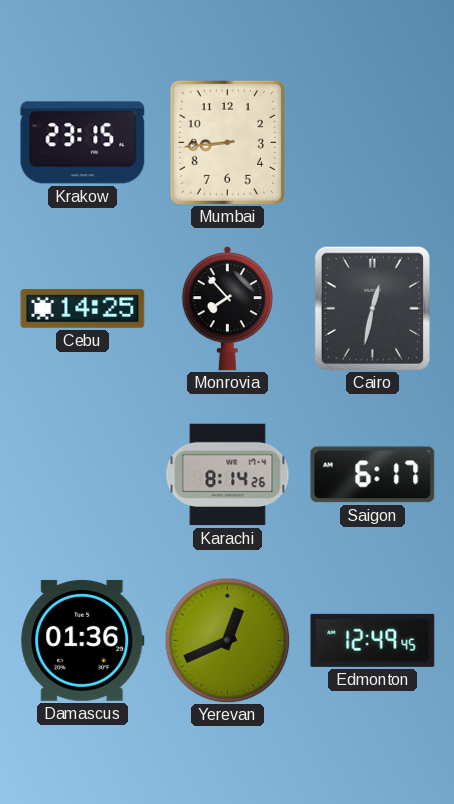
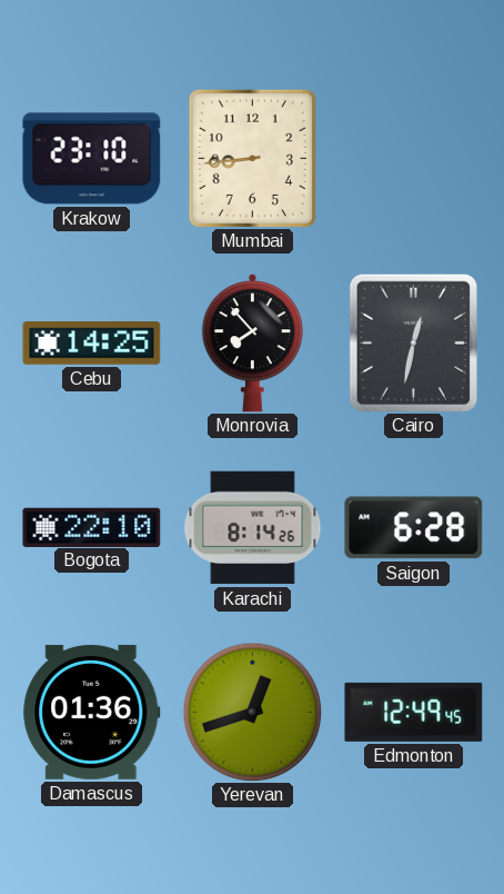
Krakow: 23:15 -> 23:10 (92, 159)
Bogota: none -> 22:10 (92, 527)
Saigon: 6:17 -> 6:28 (414, 528)
Yerevan: 12:41 -> 12:42 (252, 712)
